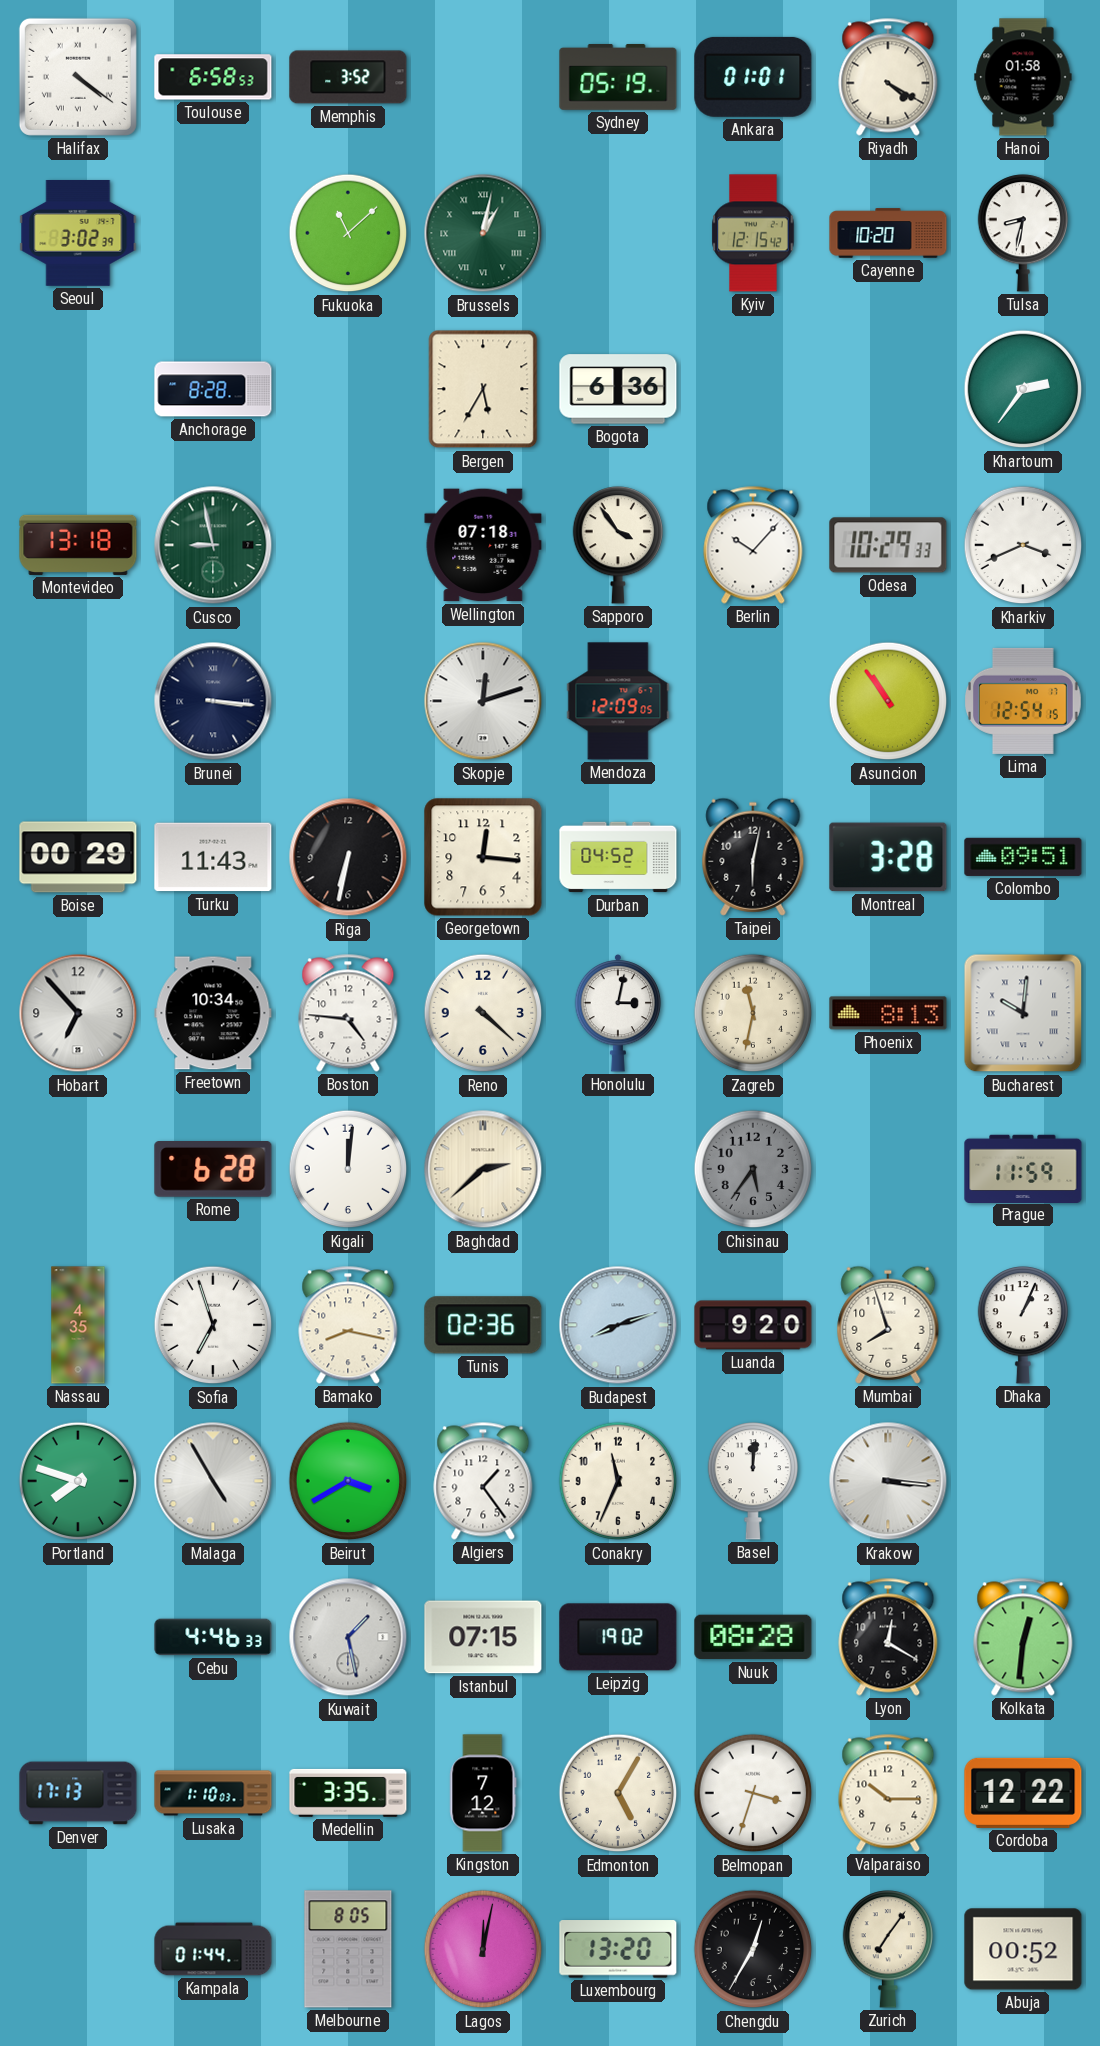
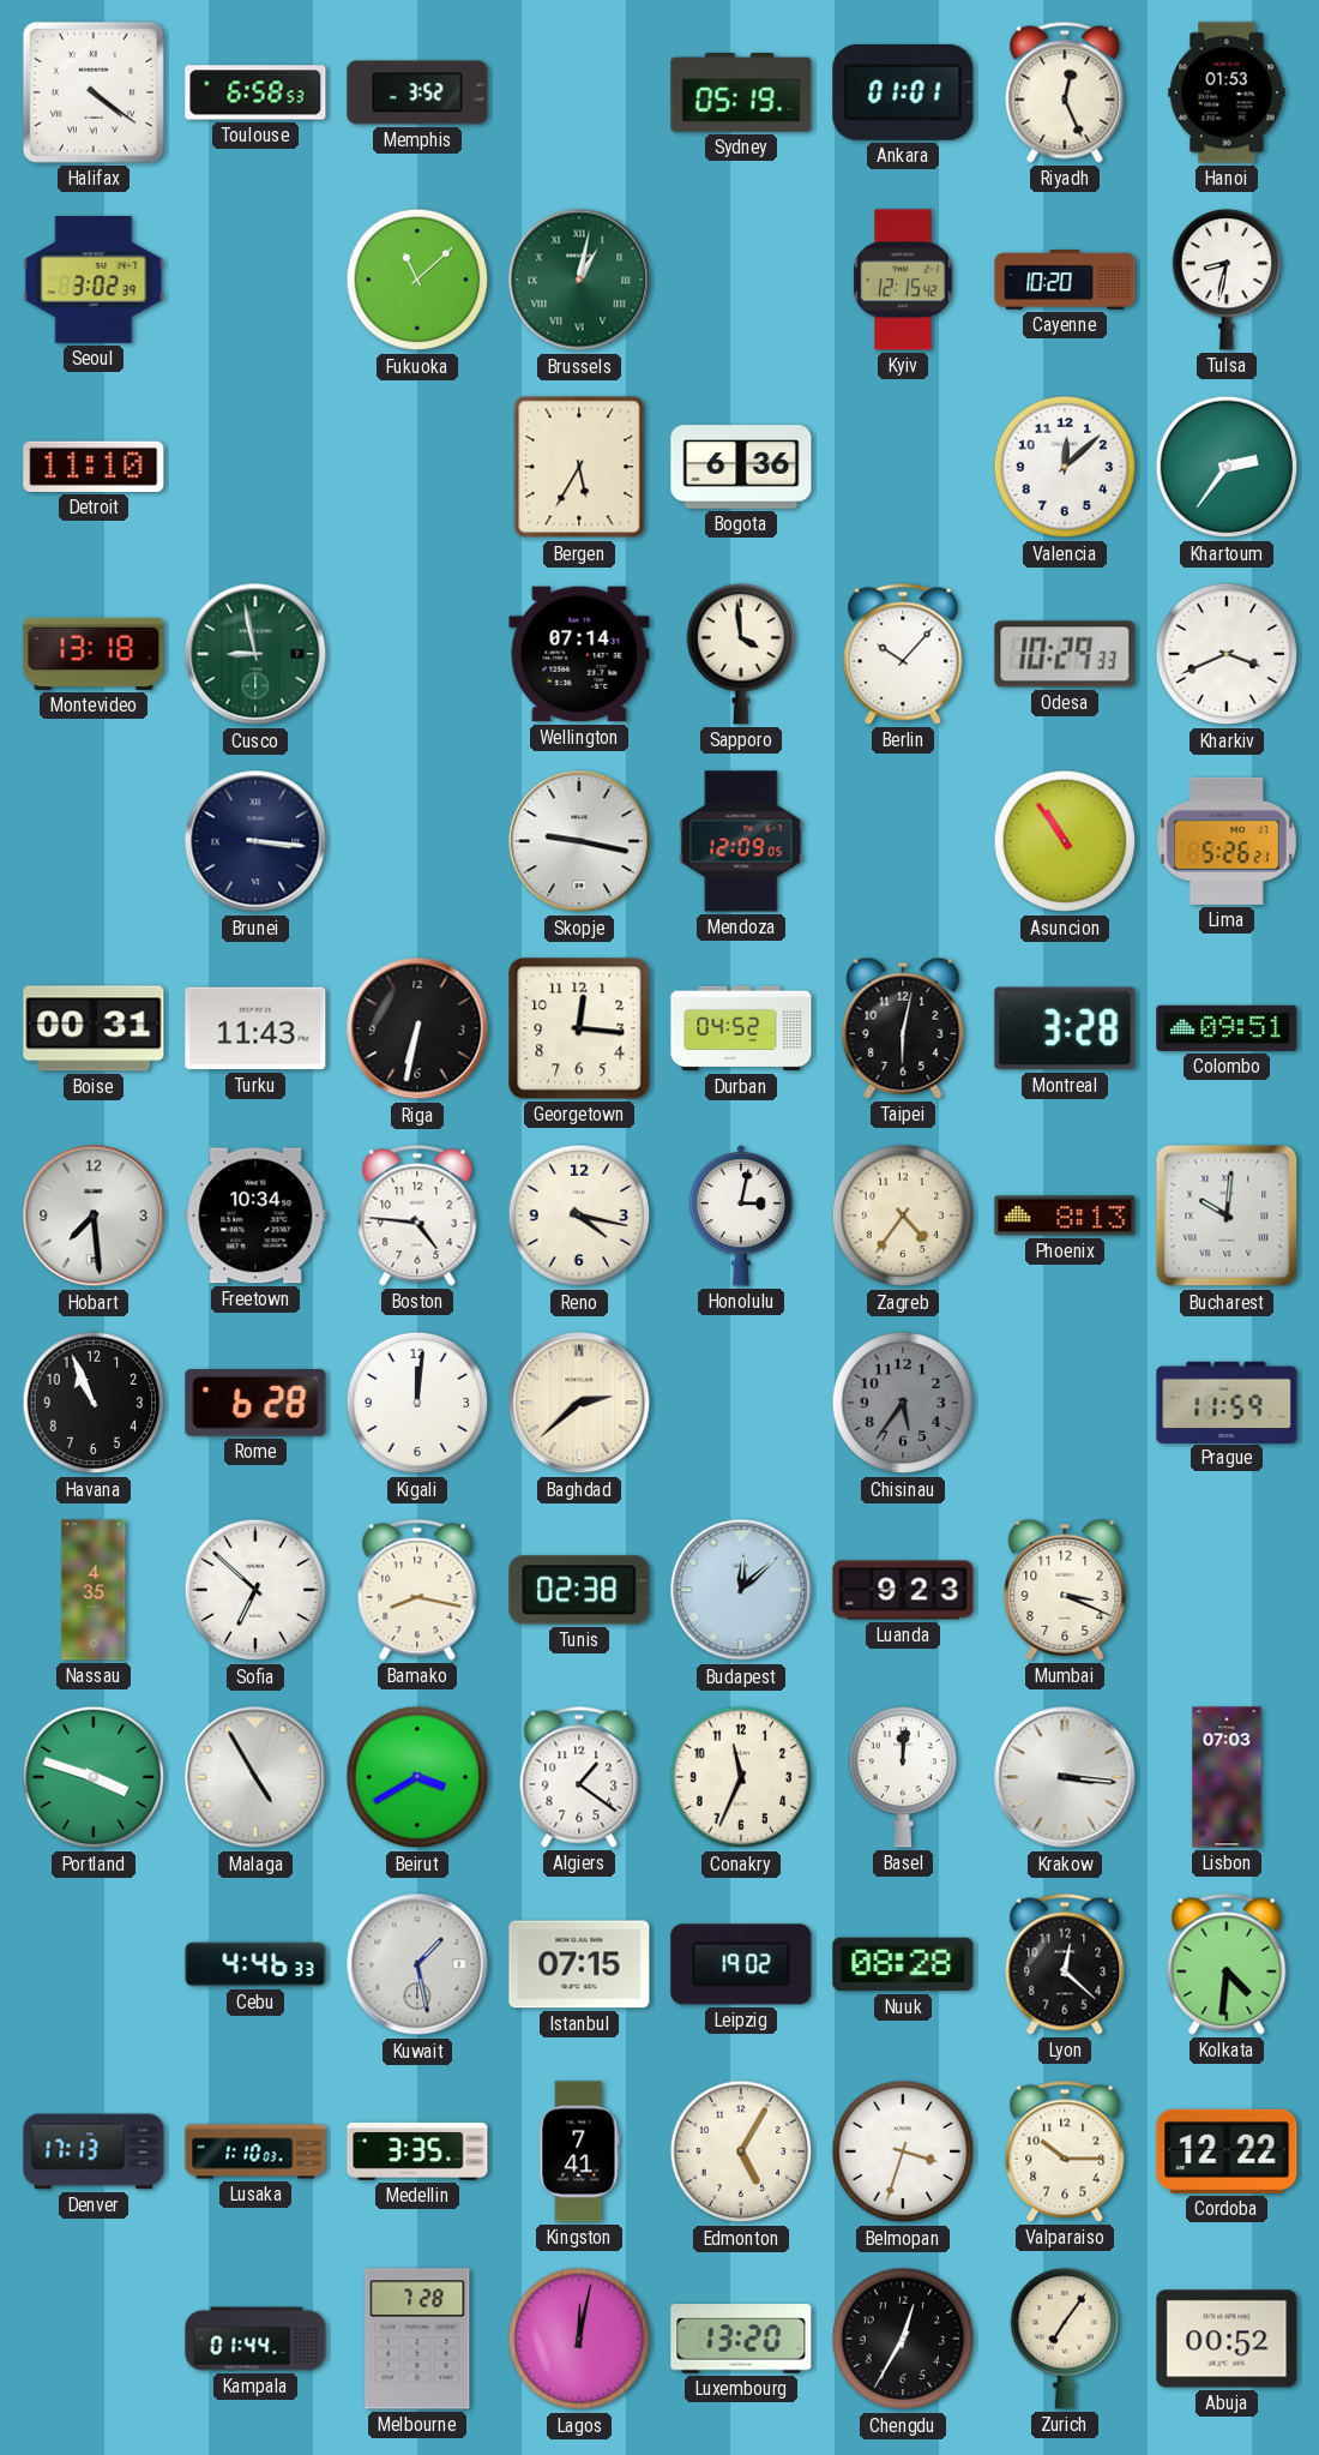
Riyadh: 4:20 -> 12:26 (1065, 92)
Hanoi: 01:58 -> 01:53 (1227, 92)
Detroit: none -> 11:10 (94, 467)
Anchorage: 8:28 -> none (213, 389)
Valencia: none -> 12:08 (1065, 467)
Wellington: 07:18 -> 07:14 (579, 654)
Sapporo: 3:54 -> 3:59 (740, 654)
Skopje: 12:12 -> 9:17 (579, 841)
Lima: 12:54 -> 5:26 (1228, 841)
Boise: 00:29 -> 00:31 (94, 1028)
Hobart: 6:53 -> 7:29 (94, 1216)
Reno: 4:22 -> 4:17 (579, 1216)
Zagreb: 11:32 -> 4:36 (903, 1216)
Havana: none -> 10:56 (94, 1403)
Sofia: 6:57 -> 6:52 (255, 1590)
Tunis: 02:36 -> 02:38 (579, 1590)
Budapest: 8:12 -> 12:08 (741, 1590)
Luanda: 9:20 -> 9:23 (903, 1590)
Mumbai: 7:57 -> 3:19 (1065, 1590)
Dhaka: 1:04 -> none (1022, 1325)
Portland: 7:48 -> 3:48 (94, 1777)
Algiers: 1:24 -> 1:21 (579, 1777)
Lisbon: none -> 07:03 (1227, 1777)
Lyon: 12:20 -> 12:22 (1065, 1964)
Kolkata: 12:31 -> 4:31 (1227, 1964)
Kingston: 7:12 -> 7:41 (579, 2151)
Melbourne: 8:05 -> 7:28 (417, 2339)
